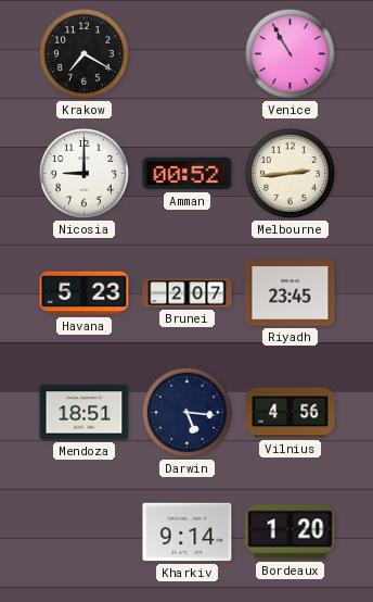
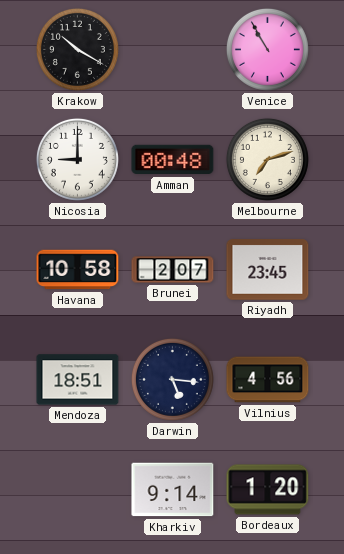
Krakow: 7:20 -> 10:20 (77, 49)
Amman: 00:52 -> 00:48 (173, 160)
Melbourne: 2:44 -> 7:12 (267, 159)
Havana: 5:23 -> 10:58 (78, 270)
